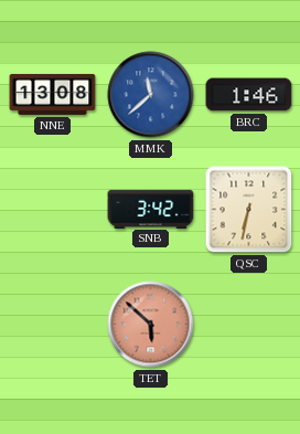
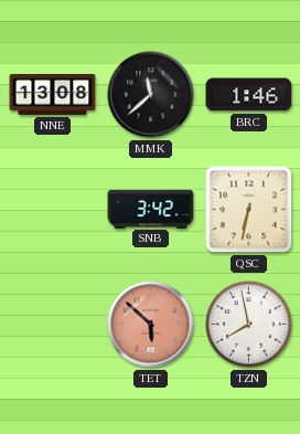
MMK dial: blue -> black (151, 95)
TZN: none -> 7:58 (249, 325)
